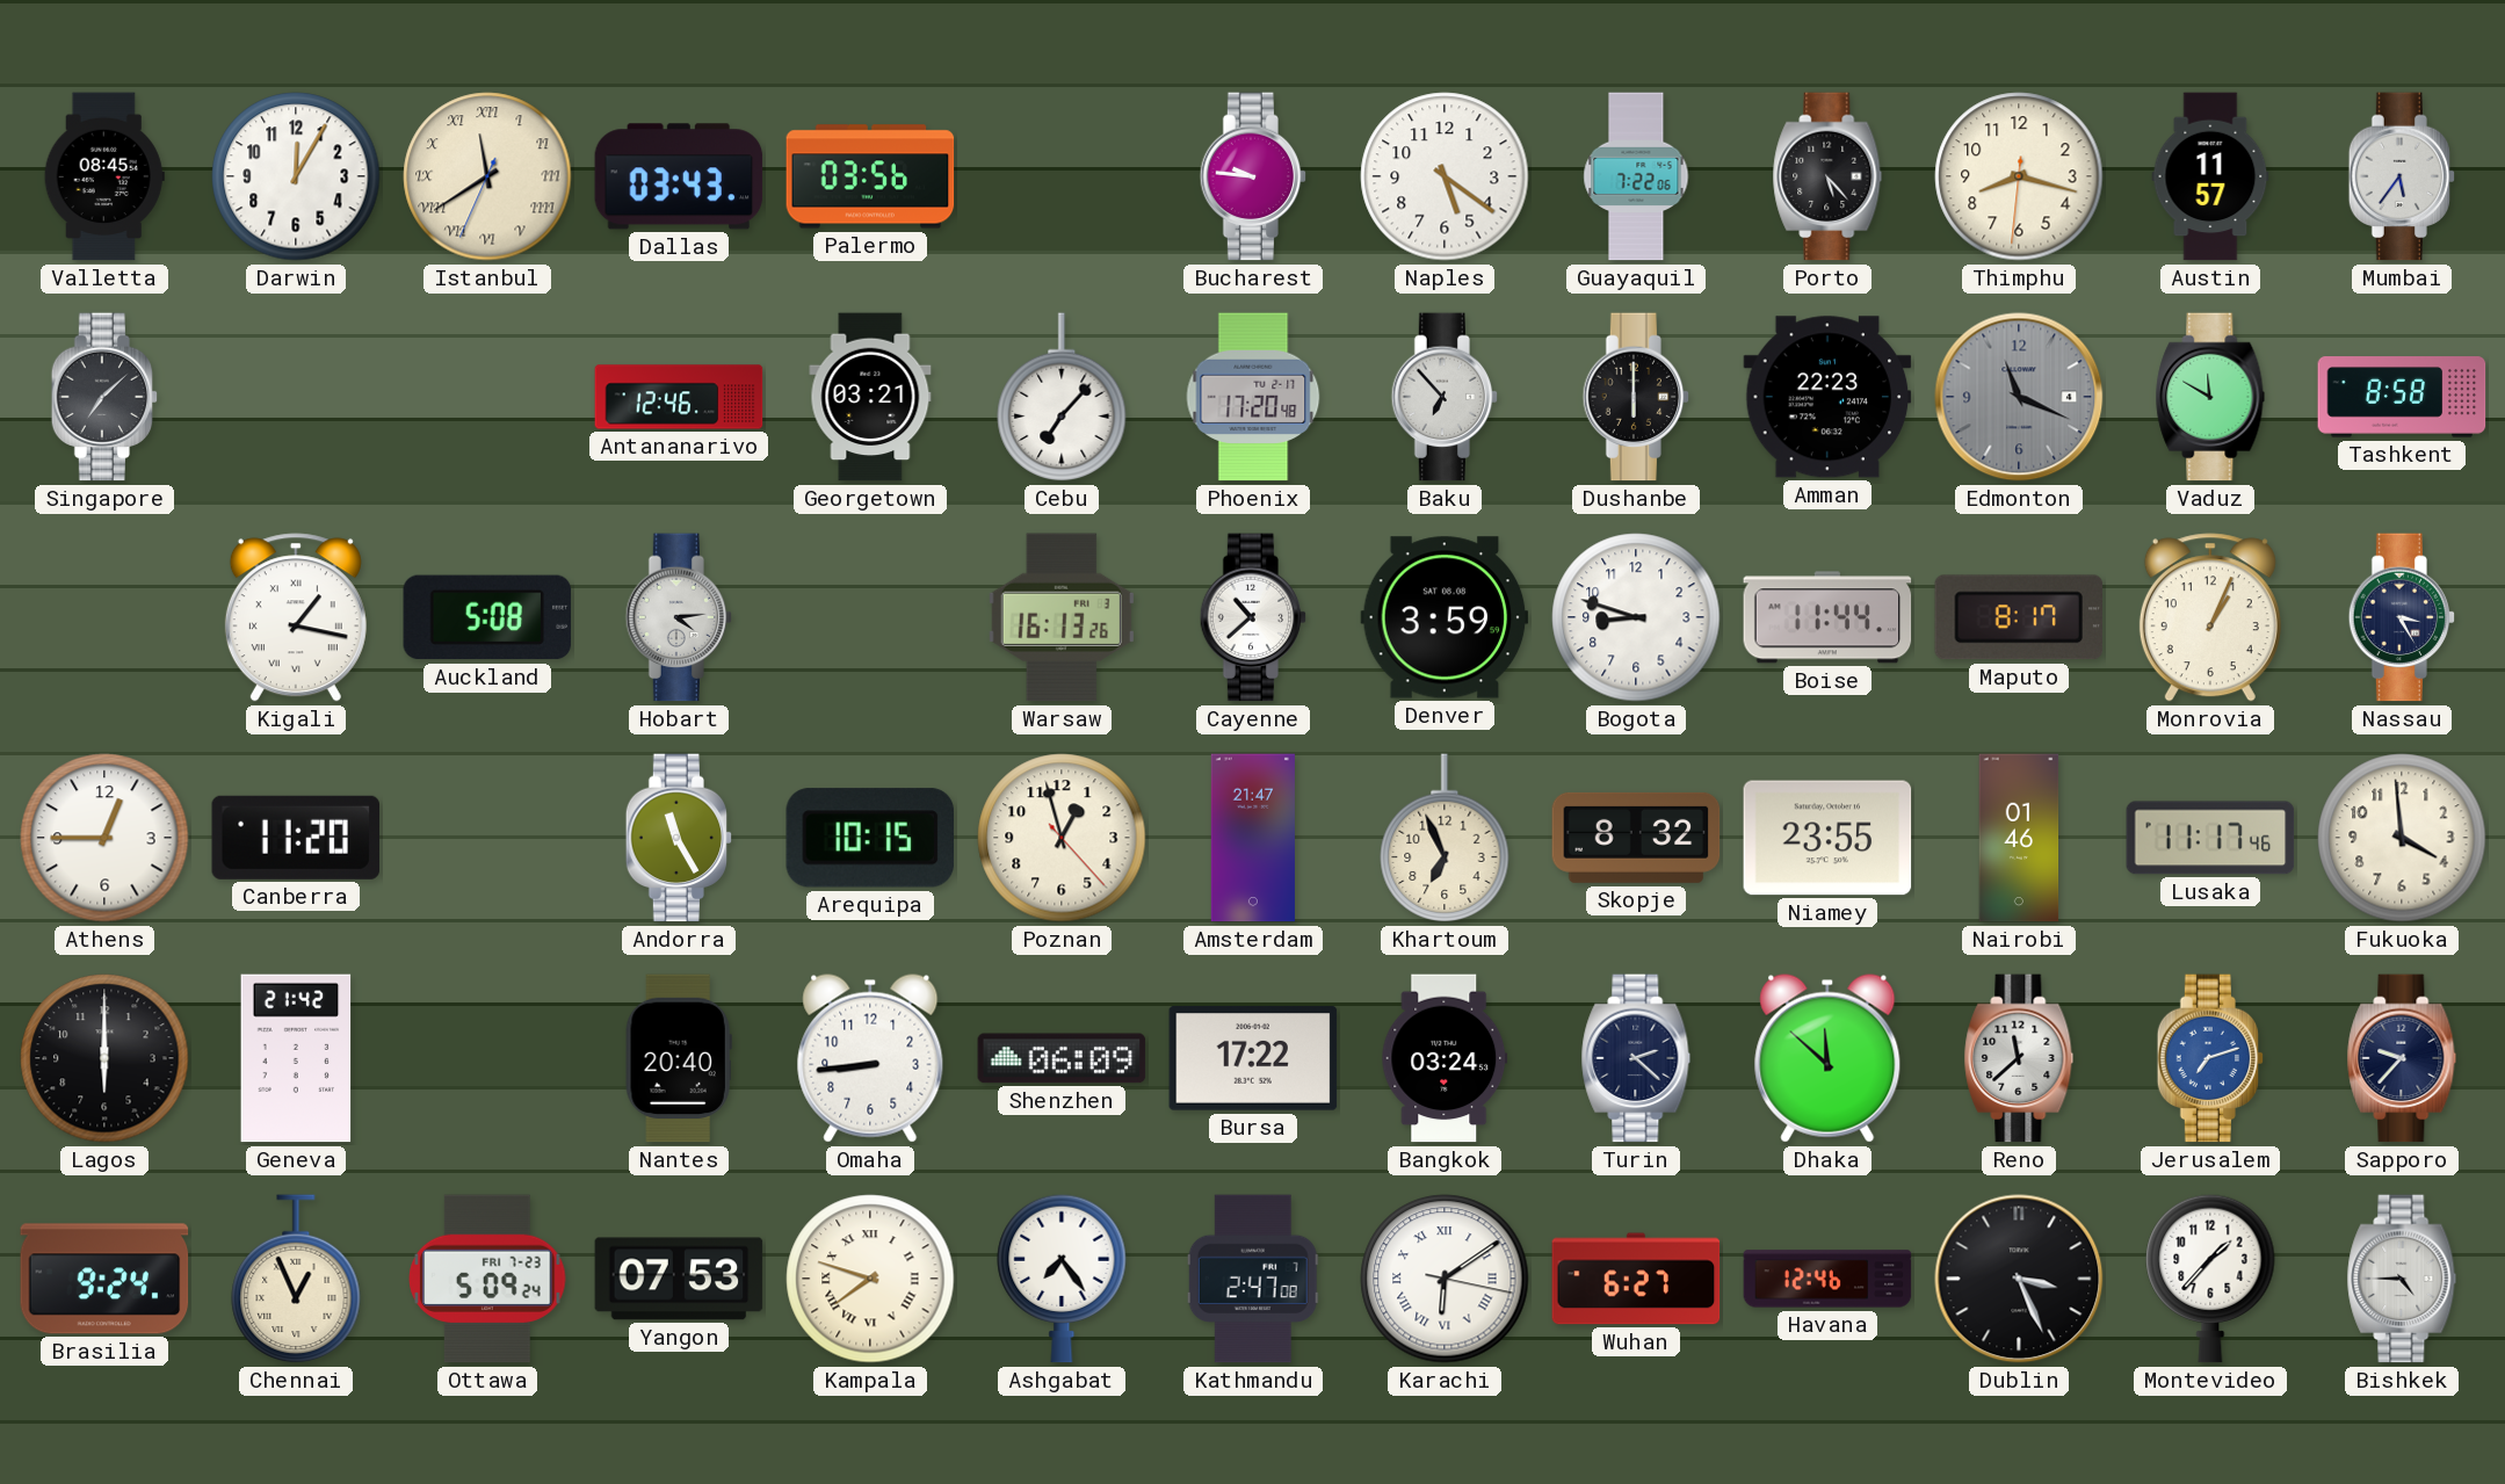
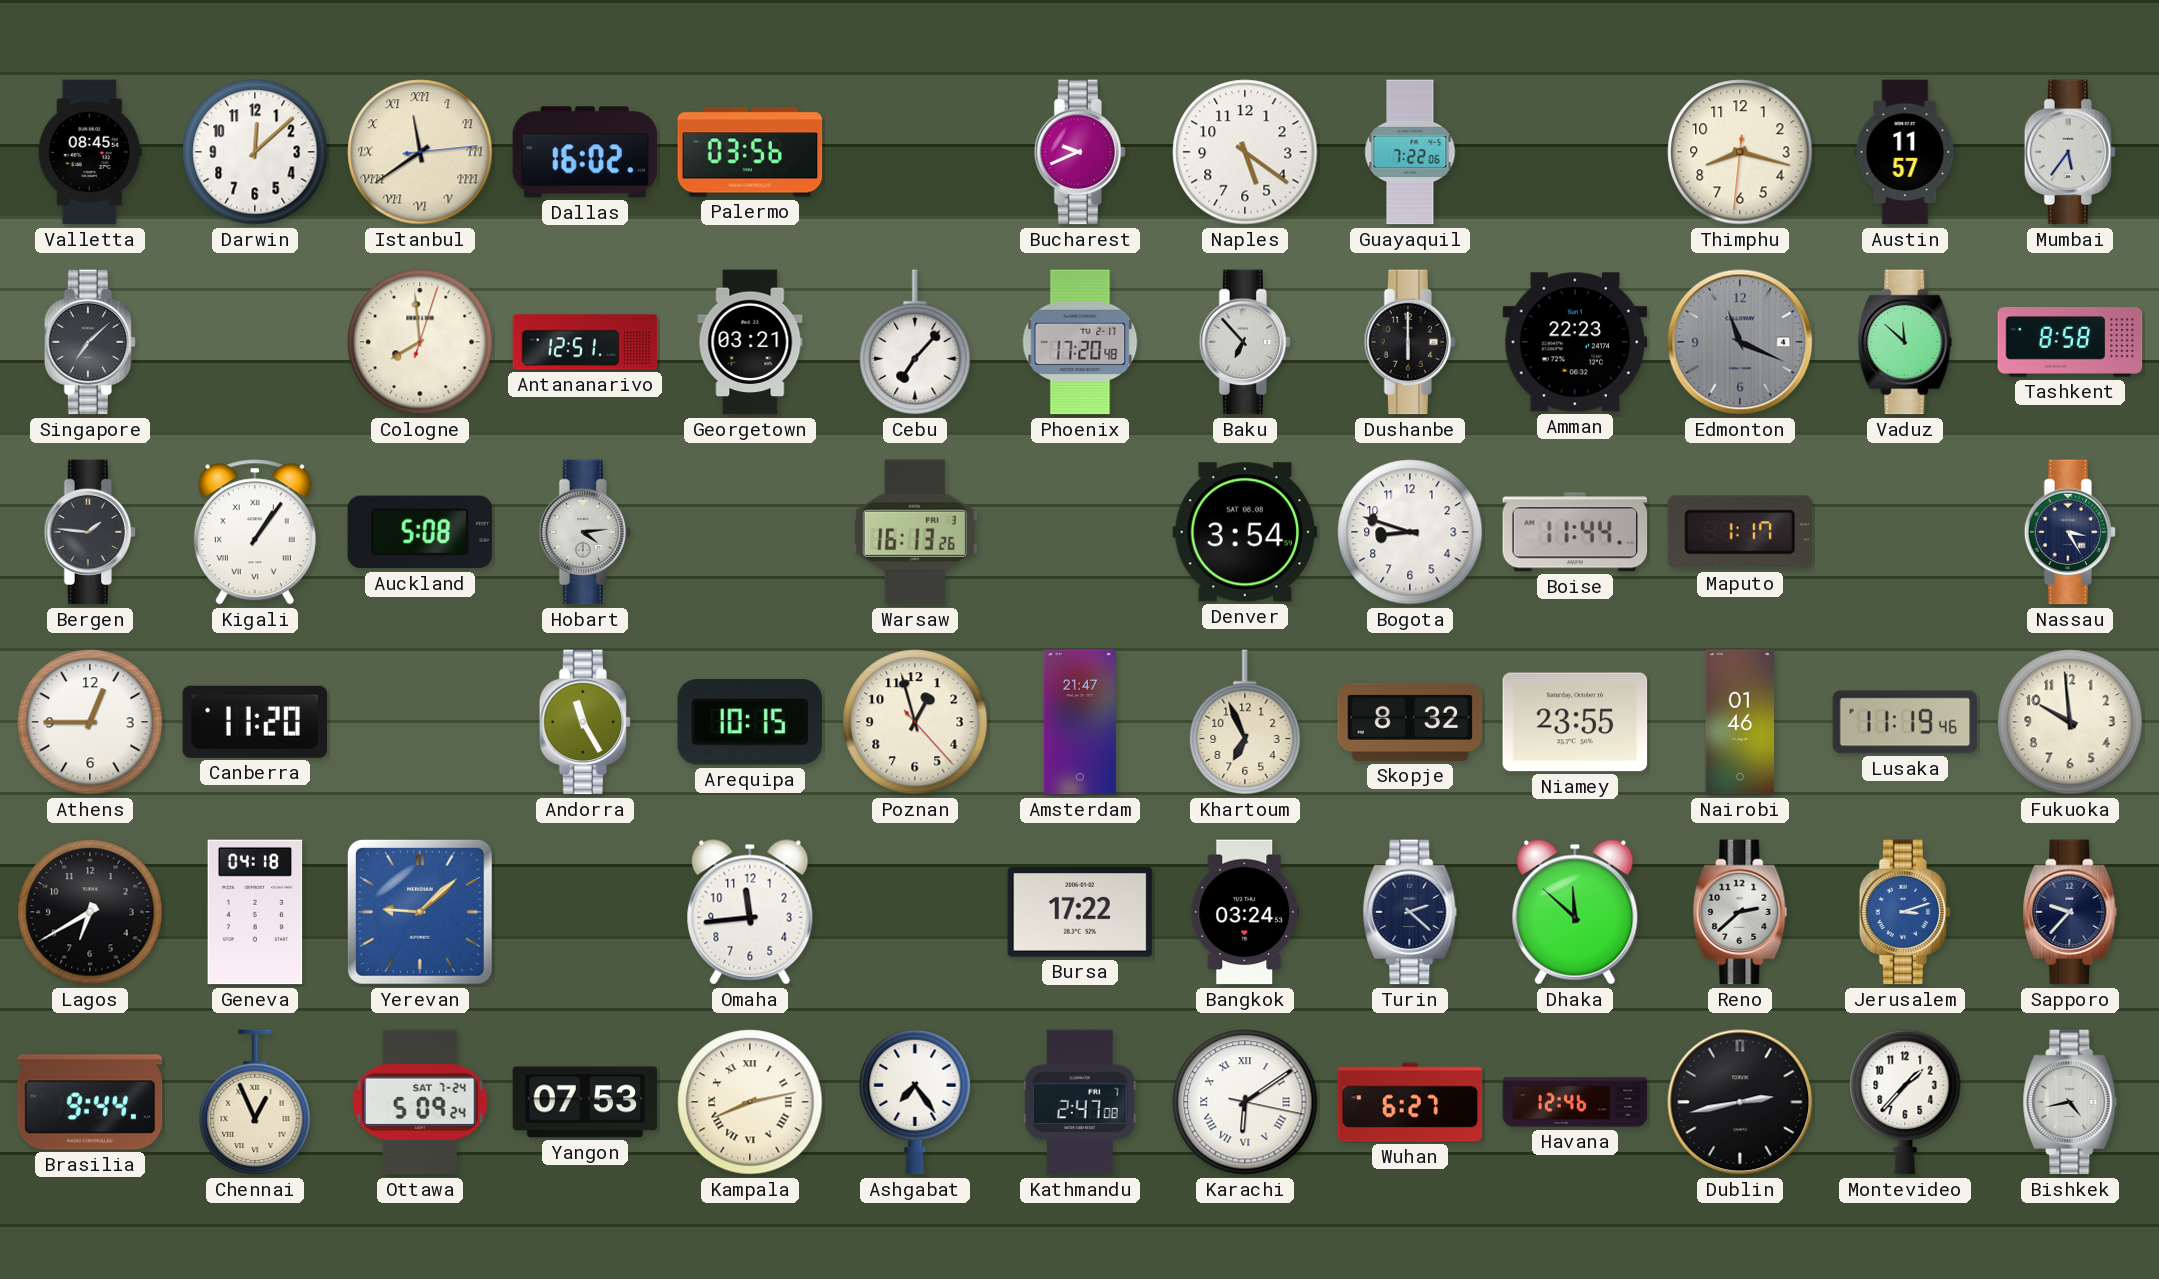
Darwin: 12:05 -> 12:08 (255, 152)
Istanbul: 11:39:34 -> 11:39:14 (420, 152)
Dallas: 03:43 -> 16:02 (585, 152)
Bucharest: 9:46 -> 9:41 (1080, 152)
Porto: 5:23 -> none (1827, 176)
Cologne: none -> 7:59 (420, 342)
Antananarivo: 12:46 -> 12:51 (585, 342)
Vaduz: 11:50 -> 11:52 (1905, 342)
Bergen: none -> 1:46 (90, 532)
Kigali: 1:17 -> 1:06 (255, 532)
Cayenne: 10:38 -> none (1253, 617)
Denver: 3:59 -> 3:54 (1245, 532)
Maputo: 8:17 -> 1:17 (1739, 532)
Monrovia: 1:04 -> none (2210, 617)
Lusaka: 11:17 -> 11:19 (1905, 722)
Fukuoka: 3:59 -> 9:59 (2070, 722)
Lagos: 6:00 -> 6:40 (90, 912)
Geneva: 21:42 -> 04:18 (255, 912)
Yerevan: none -> 9:08 (420, 912)
Nantes: 20:40 -> none (679, 1058)
Omaha: 8:44 -> 11:44 (750, 912)
Shenzhen: 06:09 -> none (1062, 1058)
Reno: 11:38 -> 2:38 (1740, 912)
Jerusalem: 7:12 -> 3:12 (1905, 912)
Brasilia: 9:24 -> 9:44 (90, 1102)
Ottawa date: FRI 7-23 -> SAT 7-24 (420, 1102)
Kampala: 7:48 -> 8:13 (750, 1102)
Dublin: 3:26 -> 2:43 (1740, 1102)
Bishkek: 4:45 -> 4:43 (2070, 1102)
